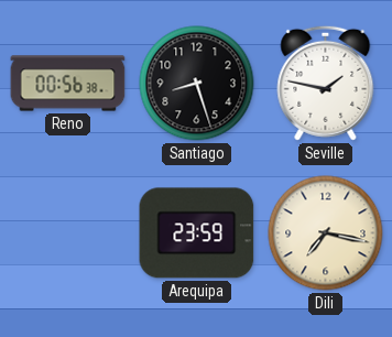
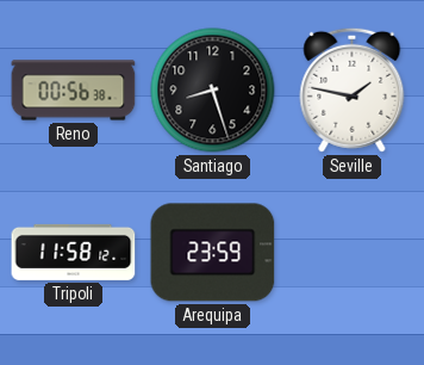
Tripoli: none -> 11:58 (74, 252)
Dili: 7:17 -> none (326, 233)
